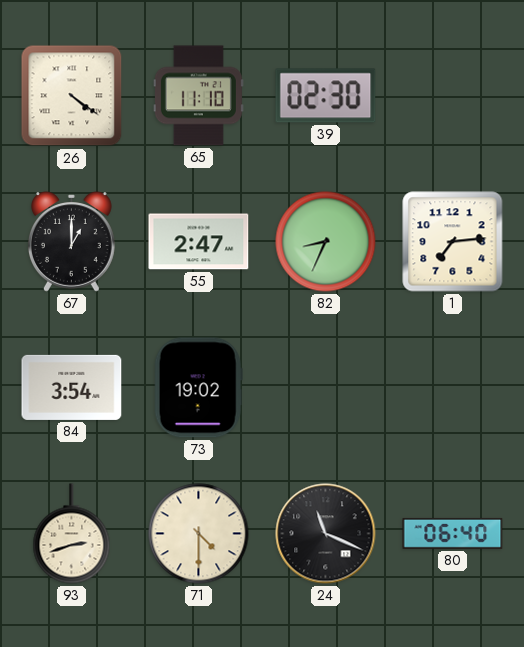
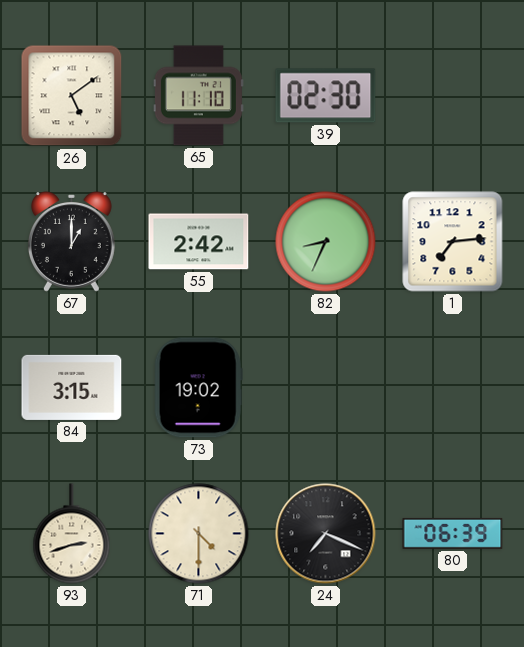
26: 4:21 -> 5:09 (72, 96)
55: 2:47 -> 2:42 (199, 242)
84: 3:54 -> 3:15 (72, 387)
24: 11:19 -> 7:19 (326, 534)
80: 06:40 -> 06:39 (453, 533)
